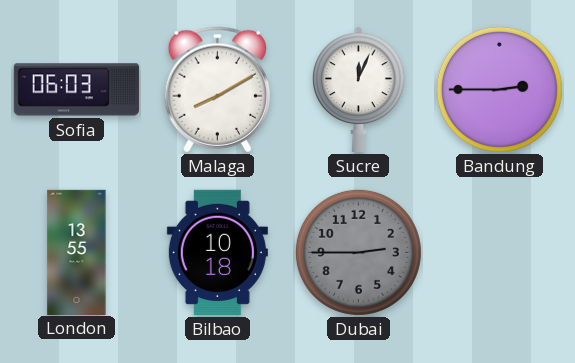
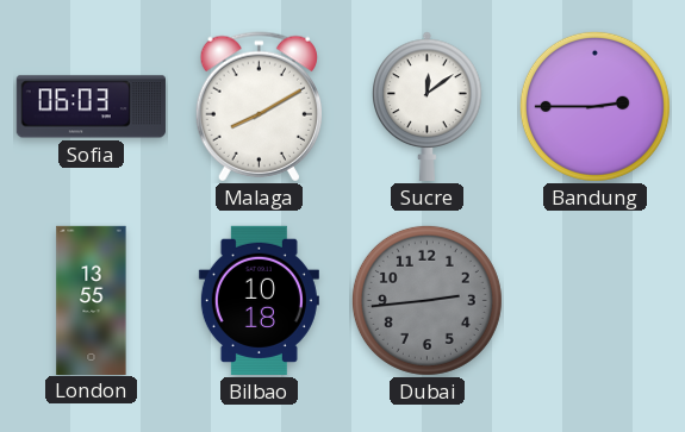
Sucre: 12:04 -> 12:09 (428, 106)
Dubai: 2:45 -> 2:44 (426, 300)
